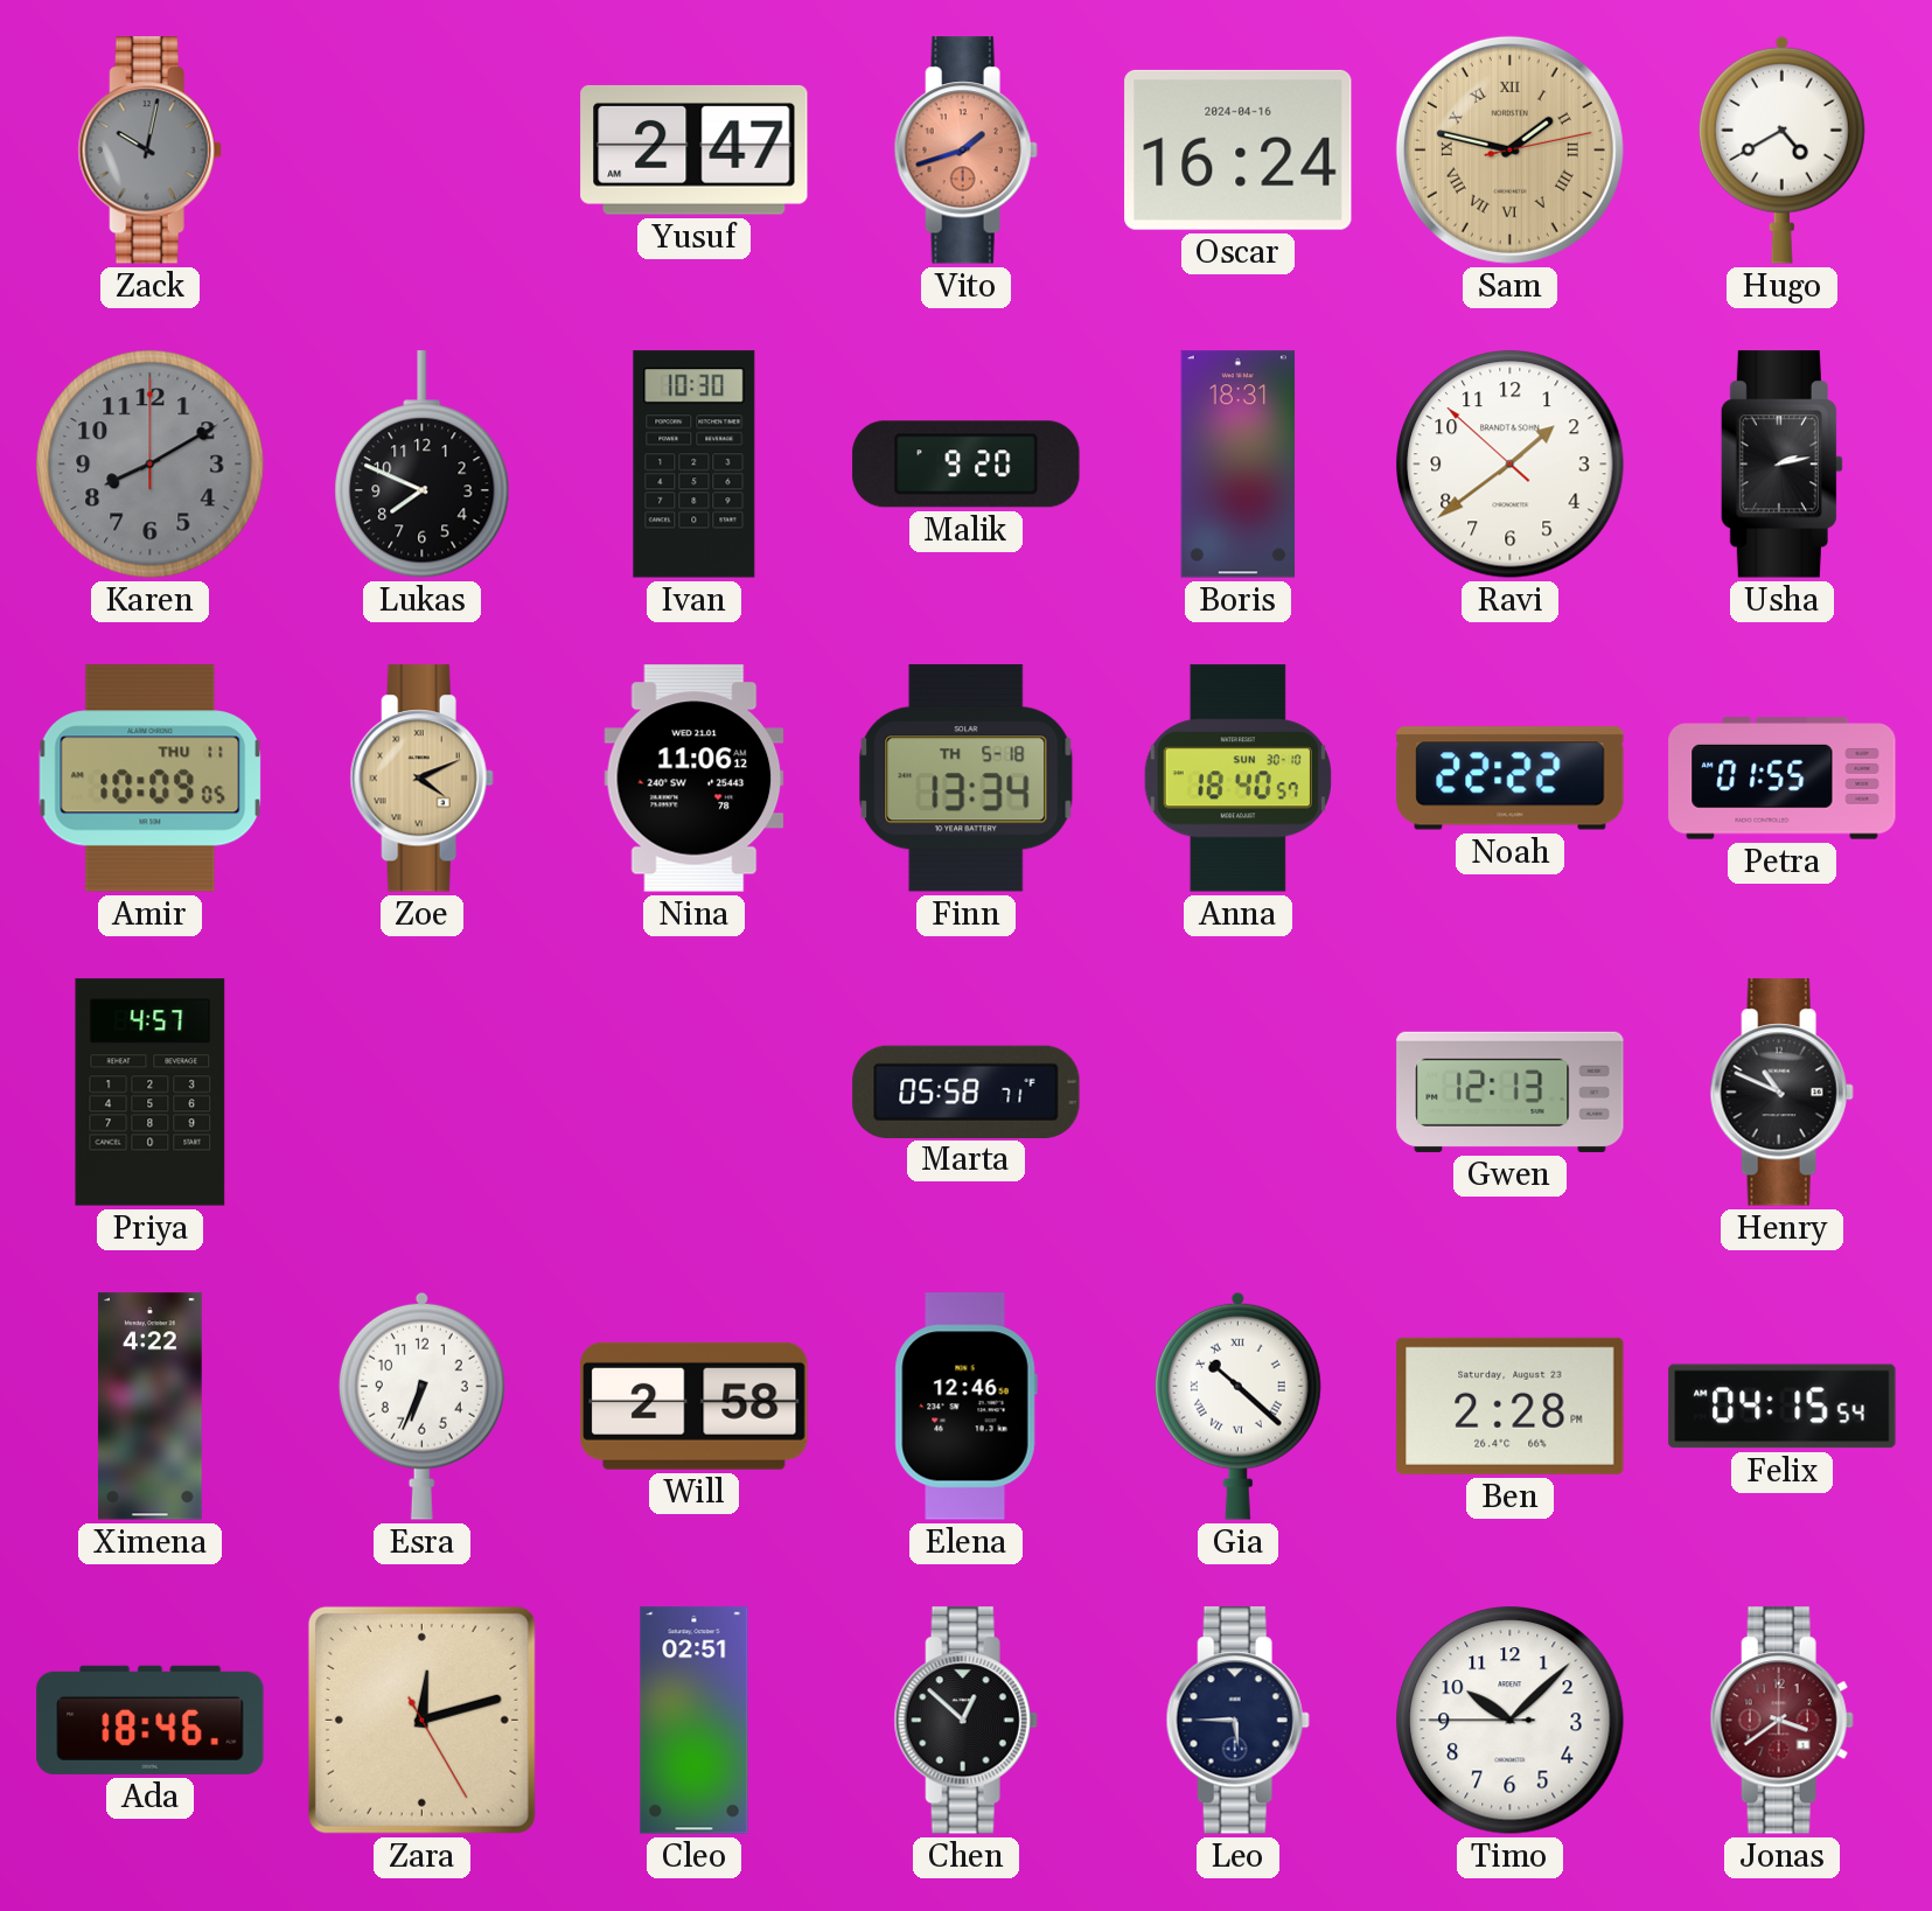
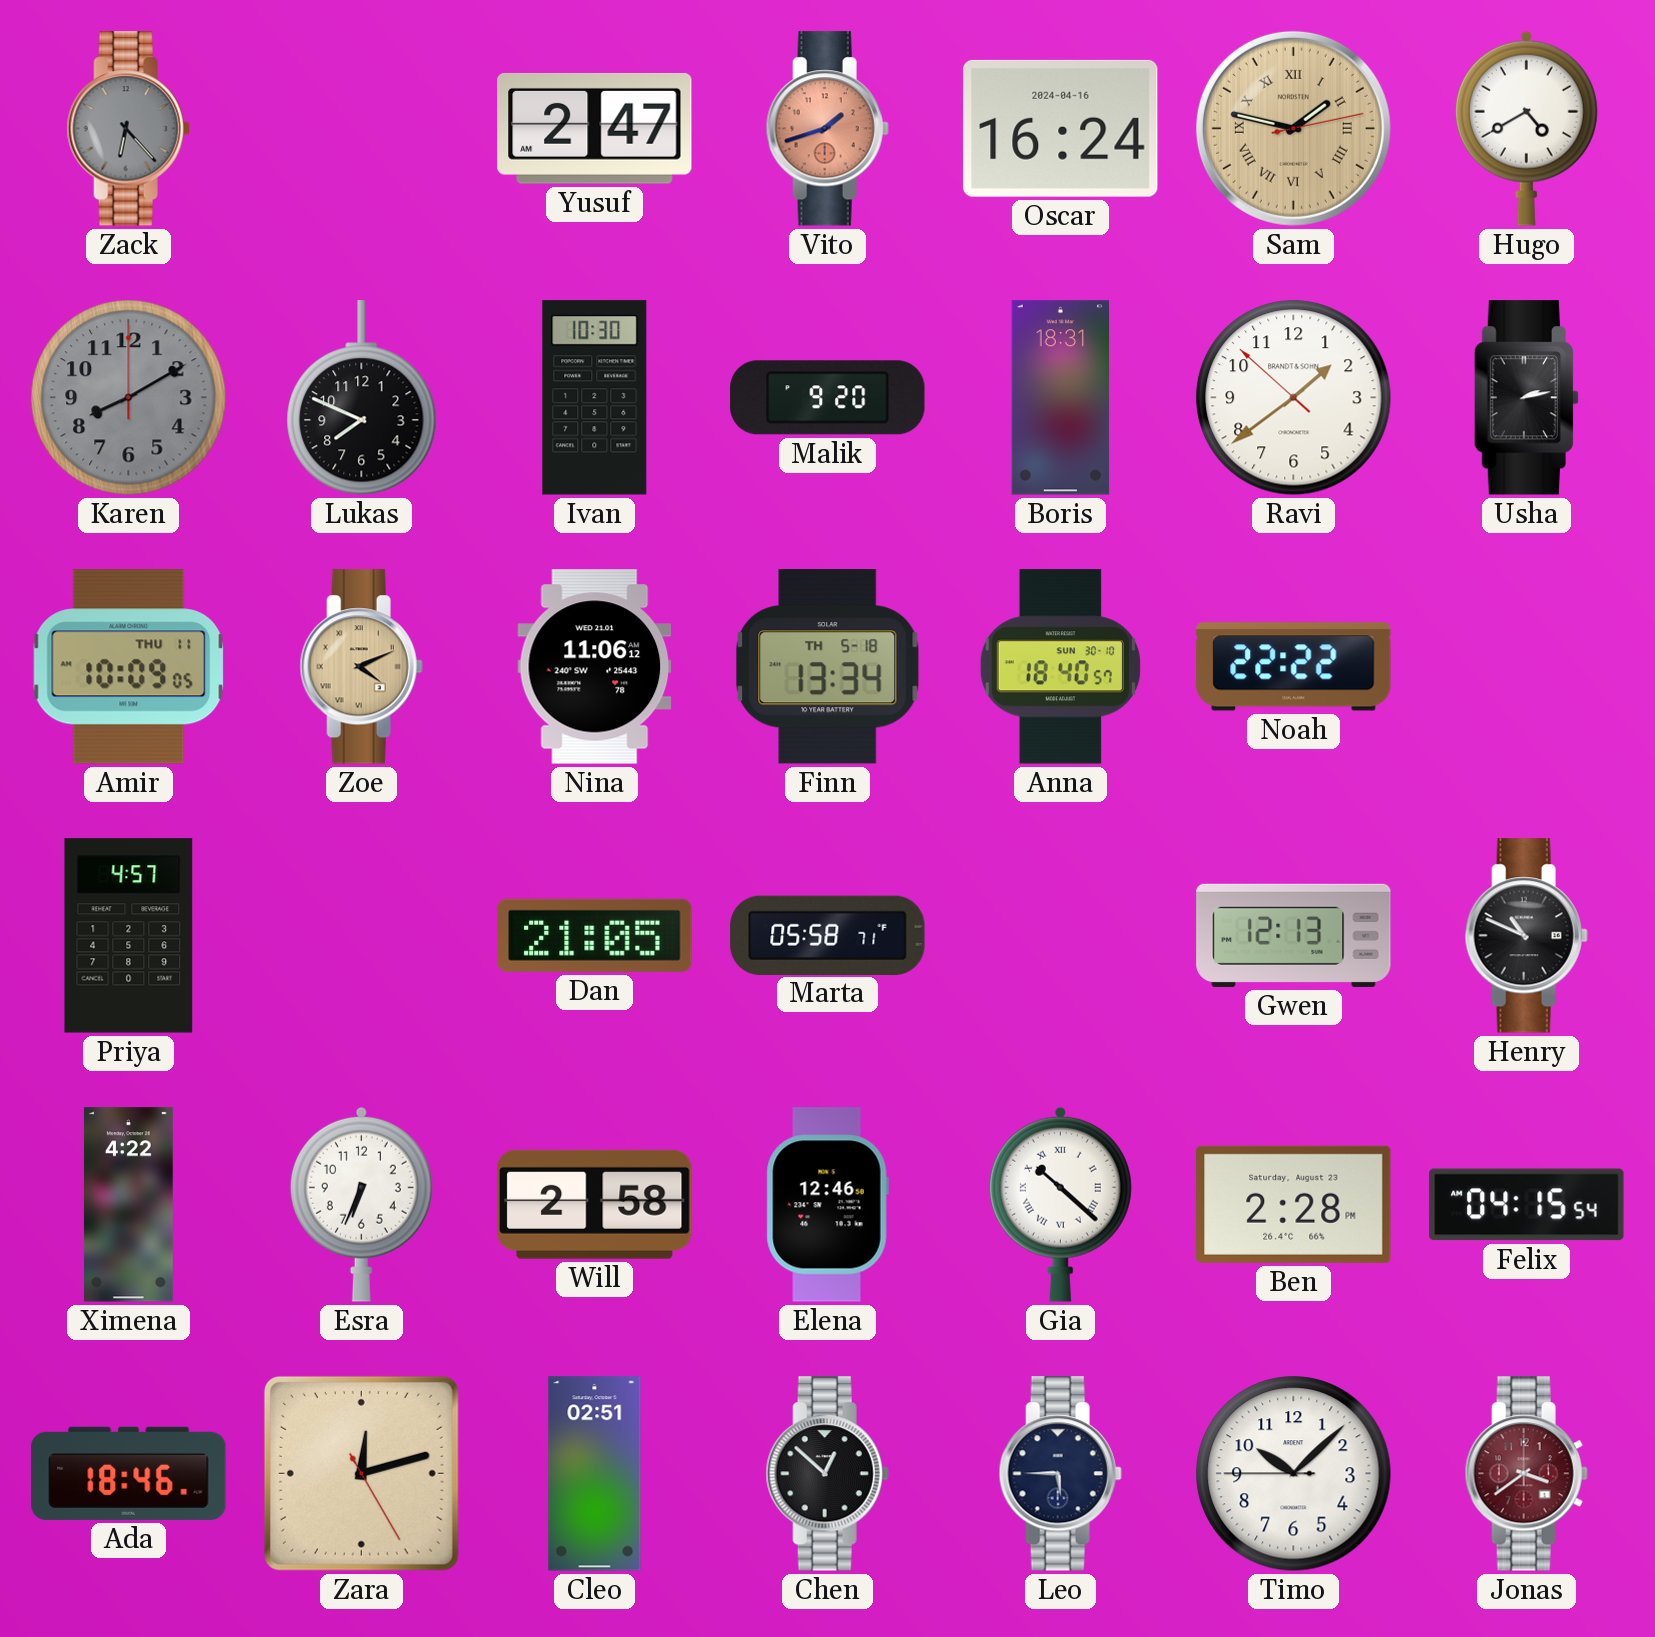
Zack: 10:02 -> 6:23 (128, 129)
Petra: 01:55 -> none (1783, 779)
Dan: none -> 21:05 (595, 935)
